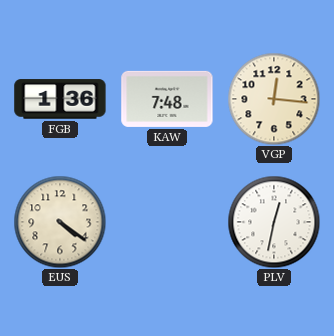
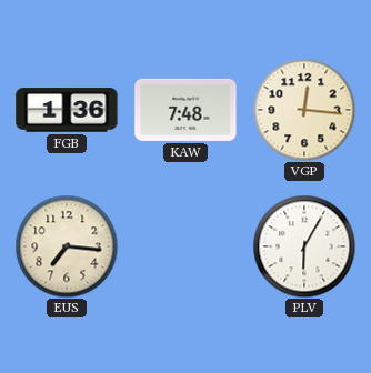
EUS: 4:21 -> 7:16 (67, 246)
PLV: 12:32 -> 6:05 (304, 246)
